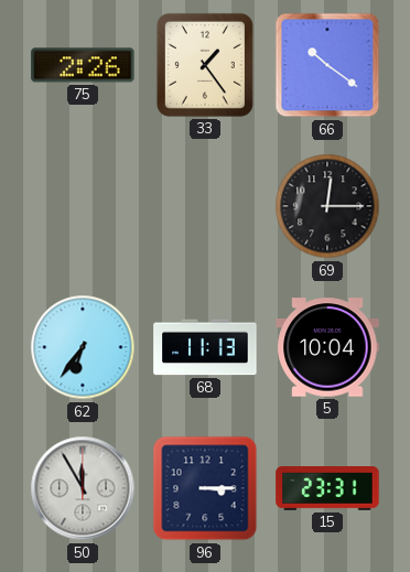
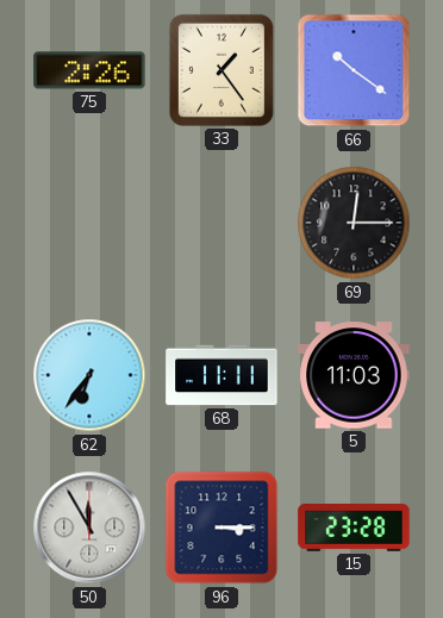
68: 11:13 -> 11:11 (221, 375)
5: 10:04 -> 11:03 (354, 375)
15: 23:31 -> 23:28 (354, 529)
